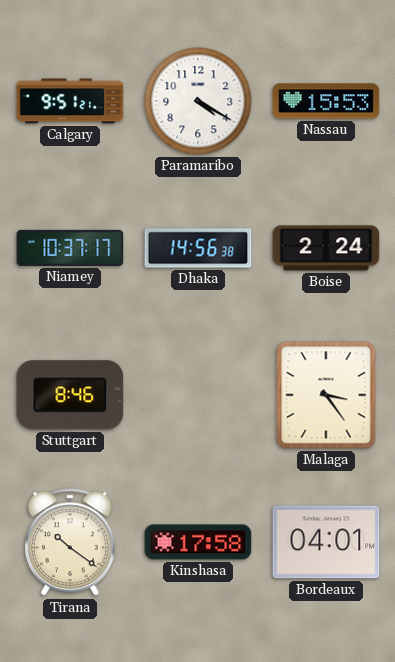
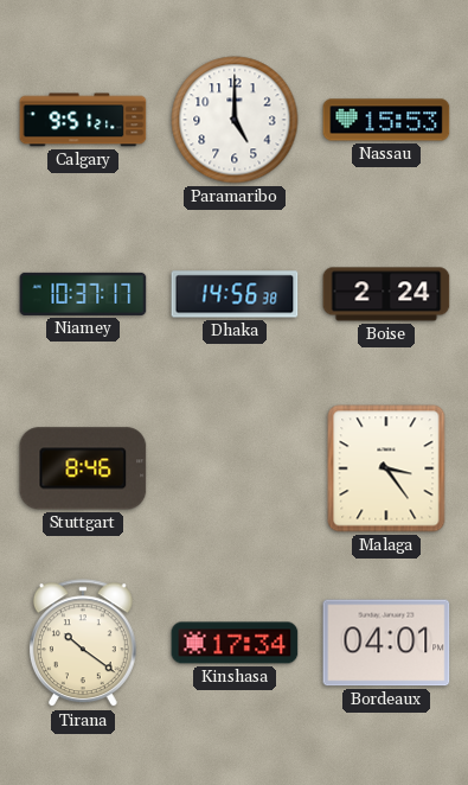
Paramaribo: 4:20 -> 5:00 (235, 120)
Kinshasa: 17:58 -> 17:34 (235, 643)
